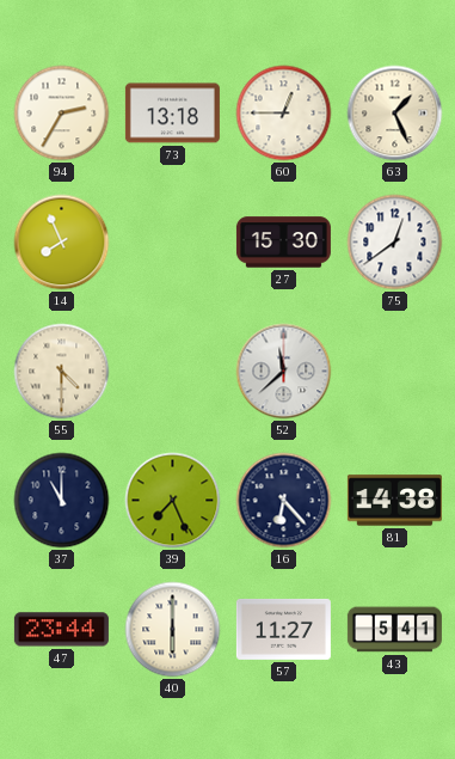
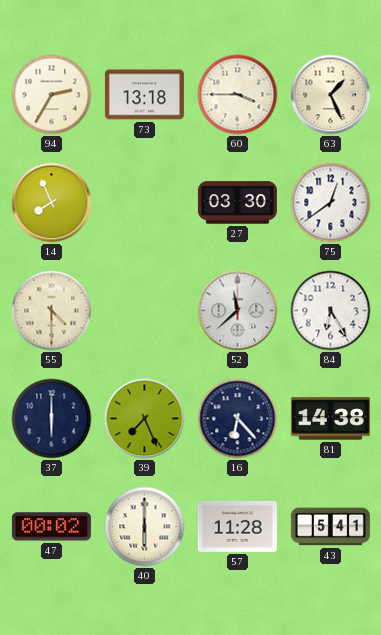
60: 12:45 -> 3:45 (238, 95)
27: 15:30 -> 03:30 (237, 203)
84: none -> 6:25 (331, 311)
37: 11:00 -> 6:00 (52, 419)
47: 23:44 -> 00:02 (51, 527)
57: 11:27 -> 11:28 (237, 526)
